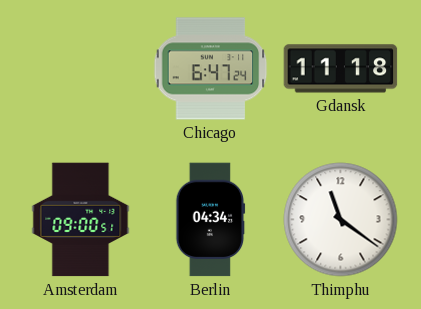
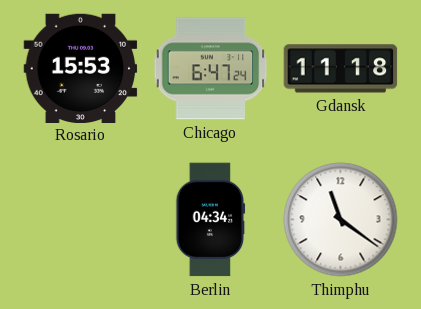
Rosario: none -> 15:53 (81, 68)
Amsterdam: 09:00 -> none (81, 220)
